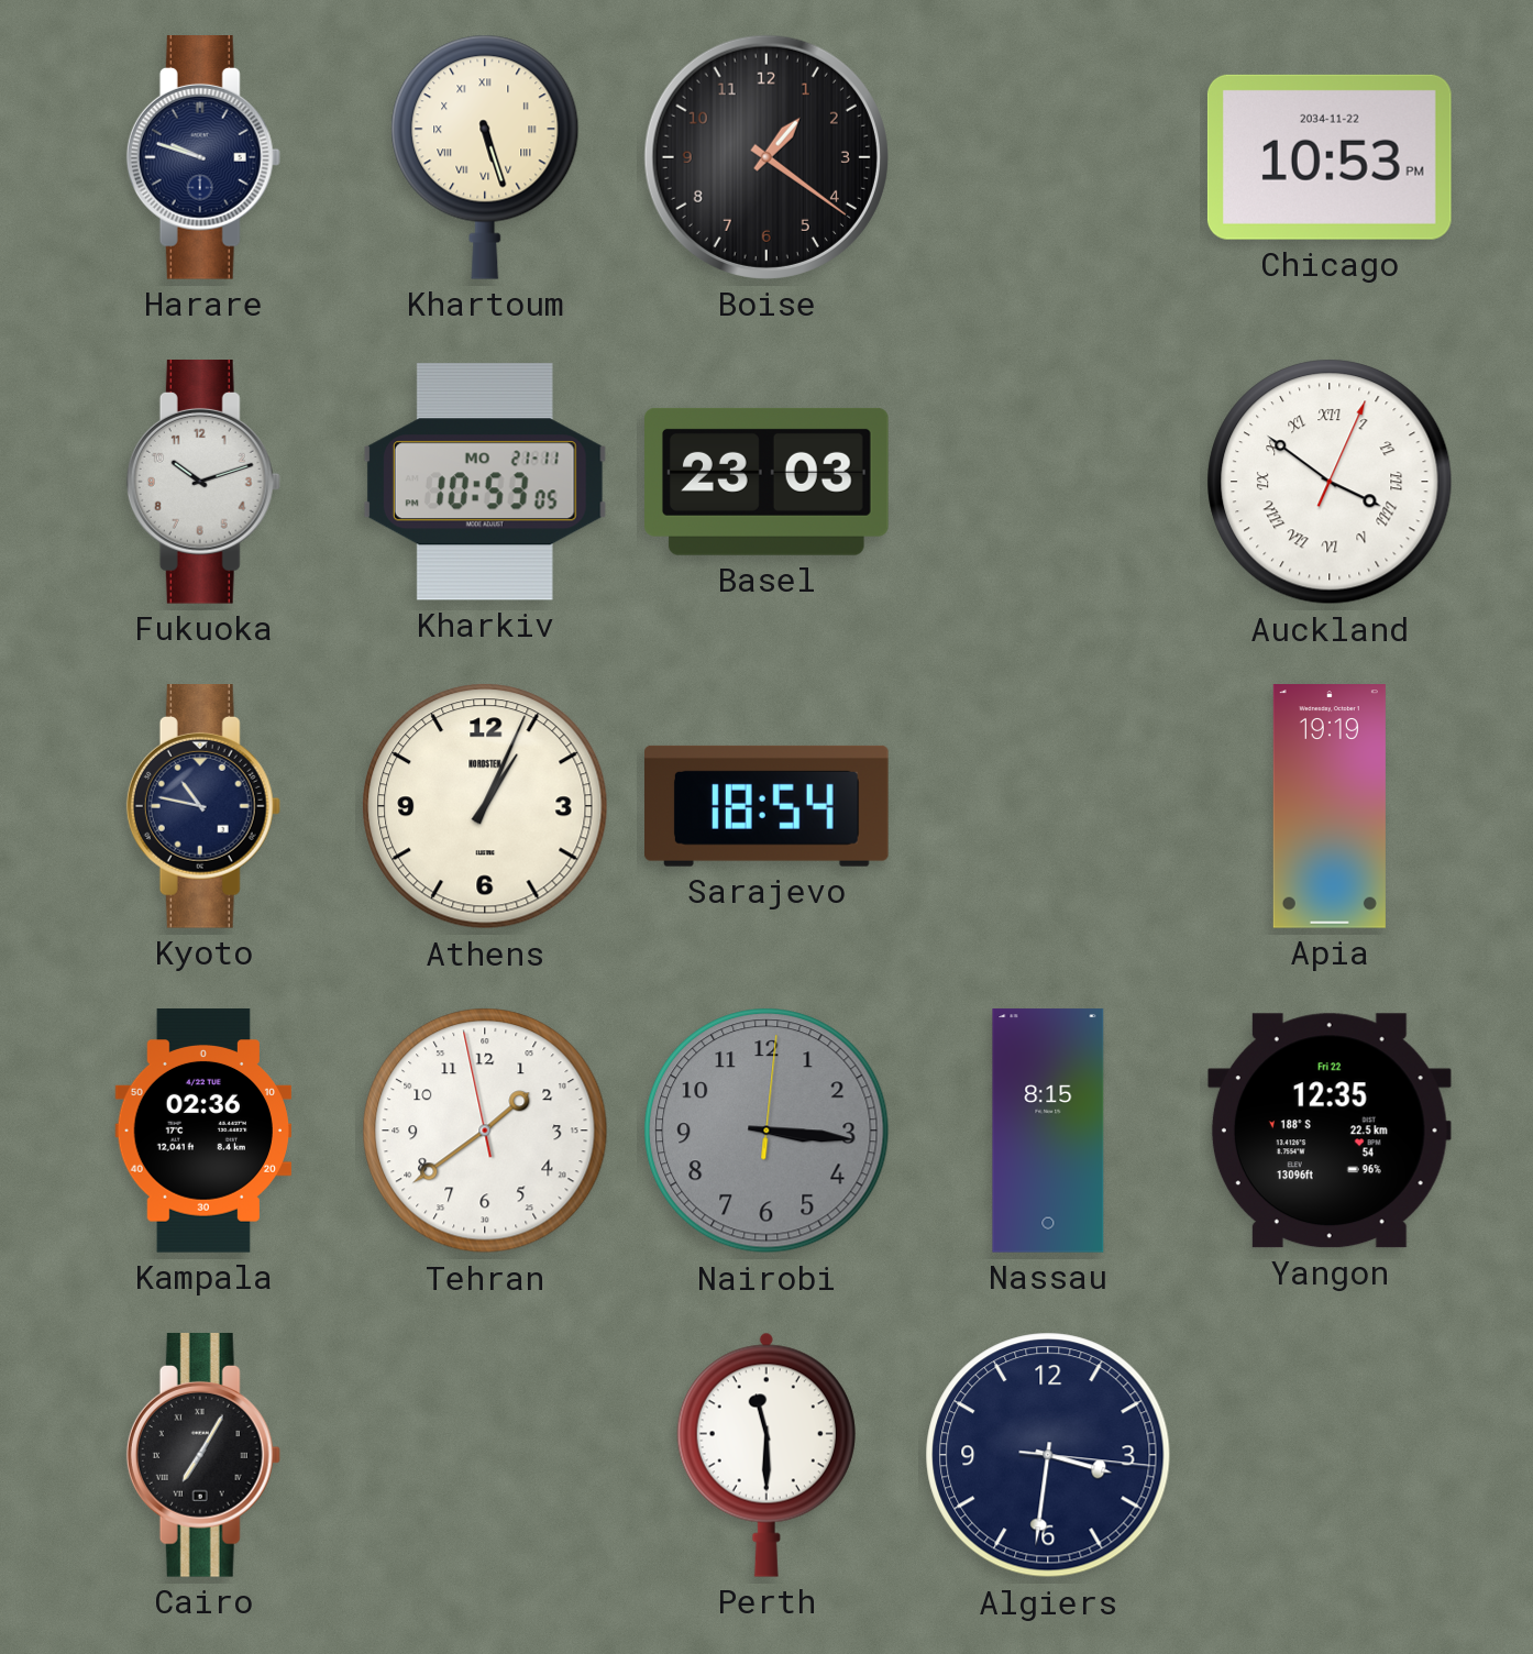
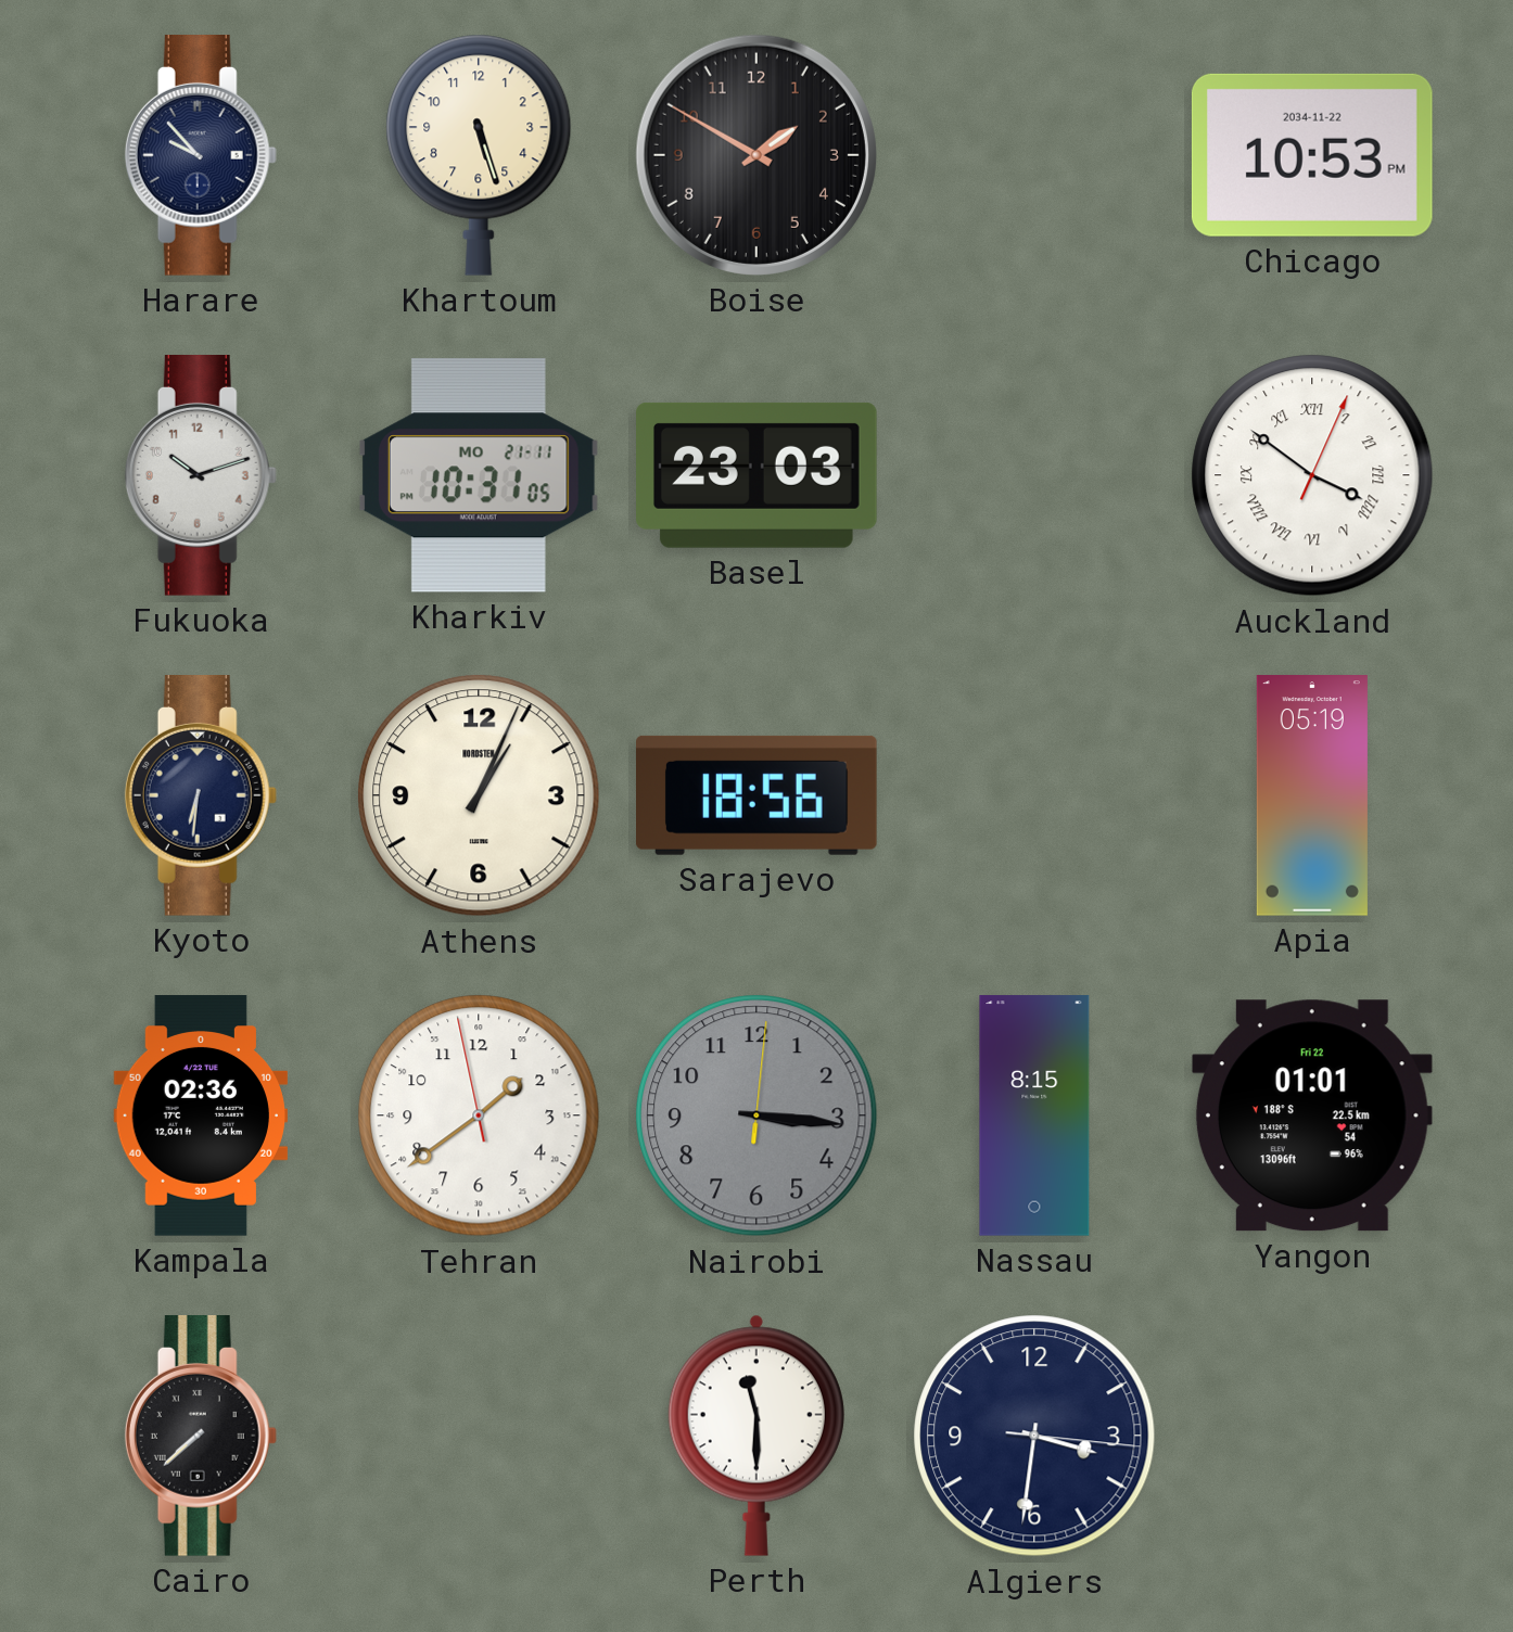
Harare: 9:48 -> 9:53 (201, 156)
Khartoum numerals: Roman -> Arabic (479, 155)
Boise: 1:21 -> 1:50 (756, 155)
Kharkiv: 10:53 -> 10:31 (479, 475)
Kyoto: 10:47 -> 6:31 (201, 796)
Sarajevo: 18:54 -> 18:56 (758, 795)
Apia: 19:19 -> 05:19 (1312, 795)
Yangon: 12:35 -> 01:01 (1312, 1115)
Cairo: 7:05 -> 7:38 (201, 1437)
